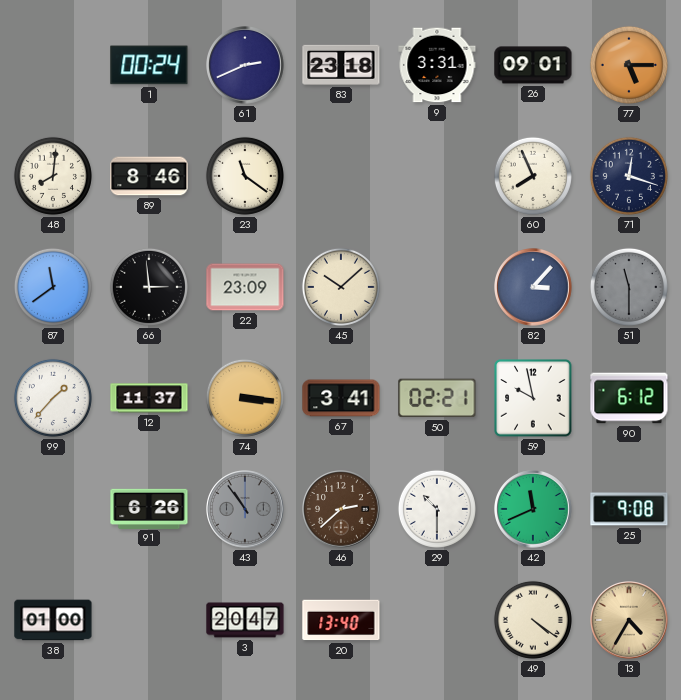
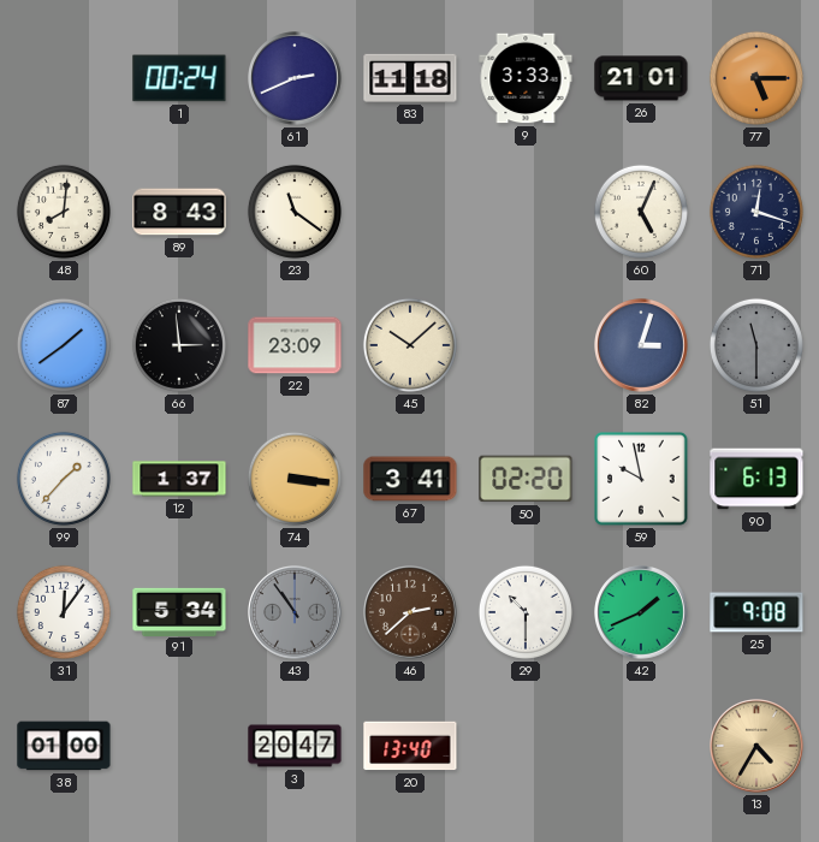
83: 23:18 -> 11:18 (410, 78)
9: 3:31 -> 3:33 (526, 78)
26: 09:01 -> 21:01 (641, 78)
89: 8:46 -> 8:43 (179, 212)
60: 7:56 -> 5:04 (641, 212)
87: 11:39 -> 1:39 (64, 345)
82: 3:07 -> 3:03 (641, 345)
12: 11:37 -> 1:37 (179, 479)
50: 02:21 -> 02:20 (526, 479)
90: 6:12 -> 6:13 (756, 479)
31: none -> 12:06 (64, 612)
91: 6:26 -> 5:34 (179, 611)
42: 11:41 -> 1:41 (641, 612)
49: 4:21 -> none (533, 620)
